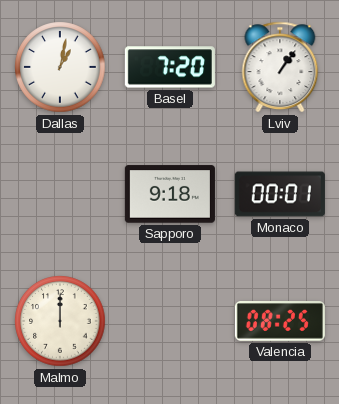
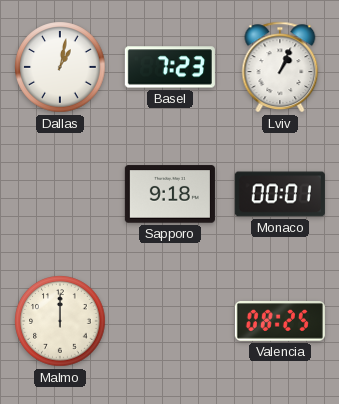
Basel: 7:20 -> 7:23 (170, 67)
Lviv: 1:06 -> 1:04 (280, 67)
